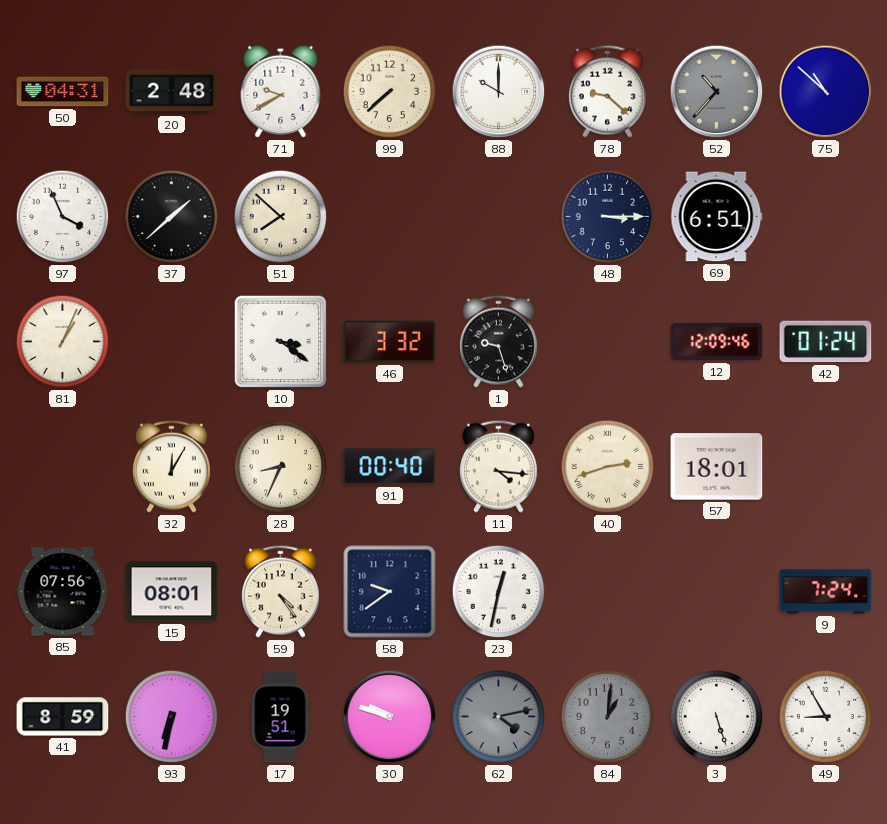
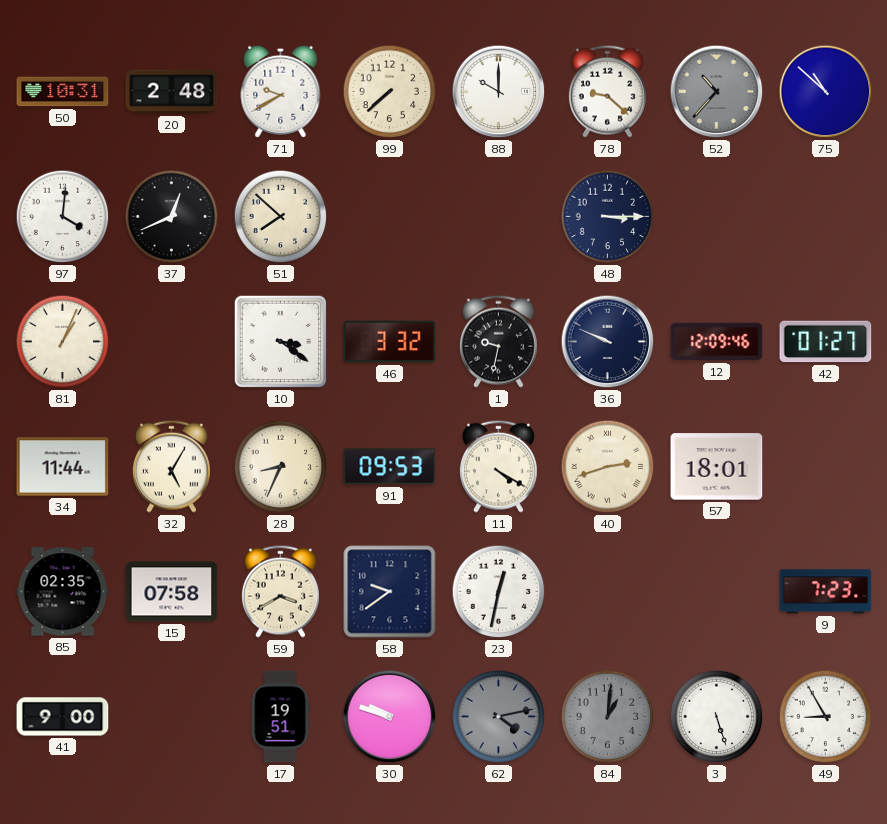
50: 04:31 -> 10:31 (63, 92)
97: 3:56 -> 4:01 (63, 217)
37: 1:38 -> 12:41 (172, 217)
69: 6:51 -> none (716, 217)
1: 9:27 -> 9:32 (498, 341)
36: none -> 9:49 (608, 342)
42: 01:24 -> 01:27 (826, 342)
34: none -> 11:44 (63, 467)
32: 12:05 -> 5:05 (171, 466)
91: 00:40 -> 09:53 (390, 467)
11: 4:16 -> 4:20 (498, 466)
85: 07:56 -> 02:35 (63, 592)
15: 08:01 -> 07:58 (172, 592)
59: 4:24 -> 3:40 (280, 591)
9: 7:24 -> 7:23 (826, 592)
41: 8:59 -> 9:00 (63, 717)
93: 6:32 -> none (172, 717)
